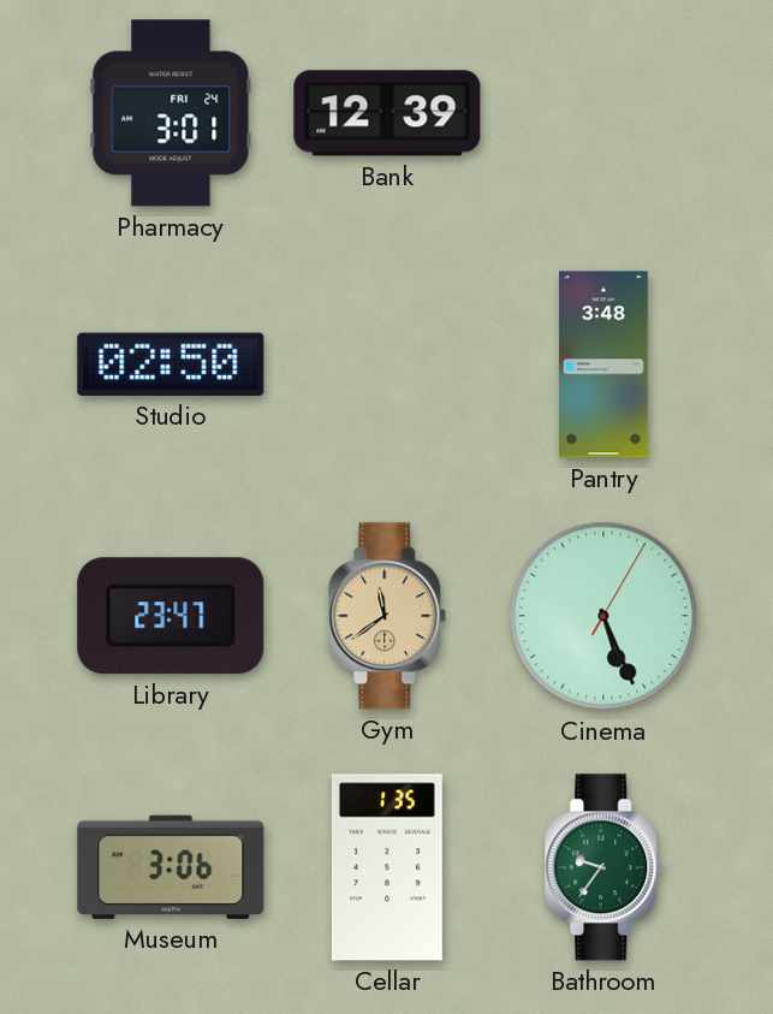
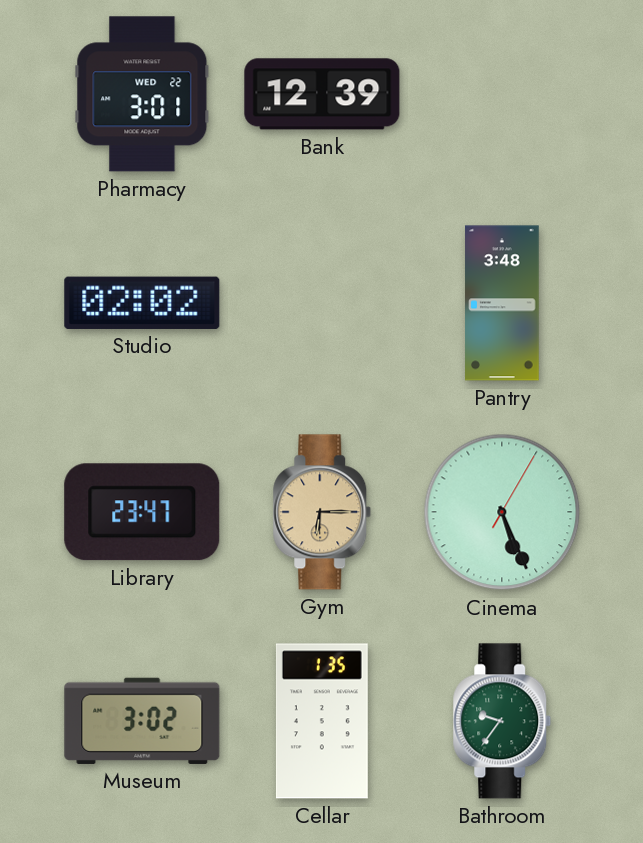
Pharmacy date: FRI 24 -> WED 22 (142, 94)
Studio: 02:50 -> 02:02 (142, 303)
Gym: 11:39 -> 6:15 (322, 512)
Museum: 3:06 -> 3:02 (142, 721)
